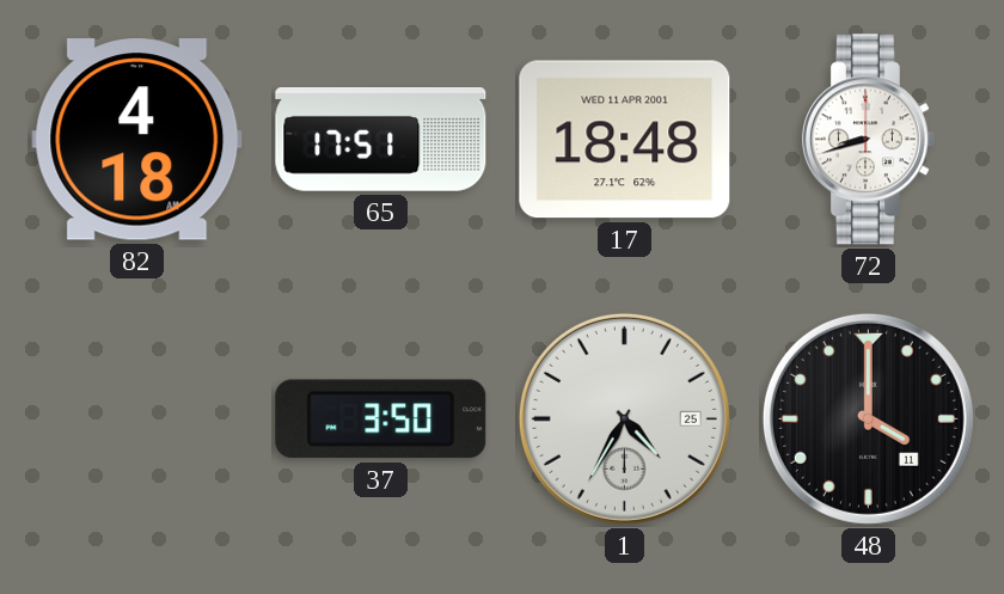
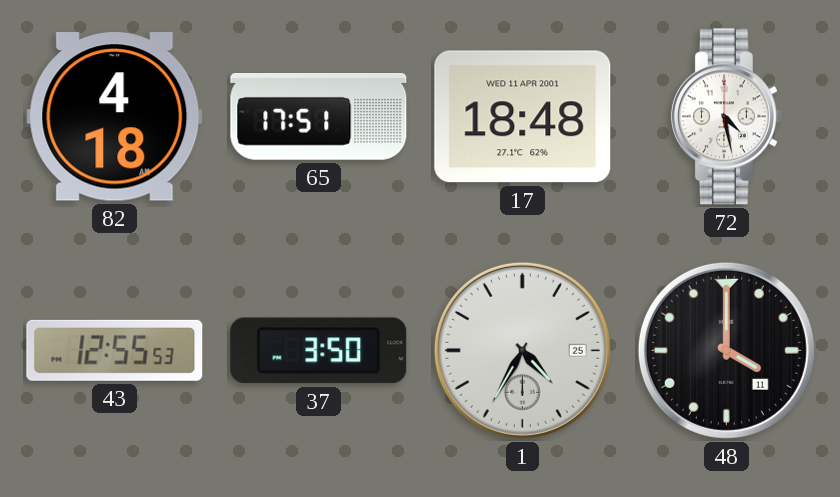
72: 8:42 -> 4:28 (726, 117)
43: none -> 12:55 (115, 350)
